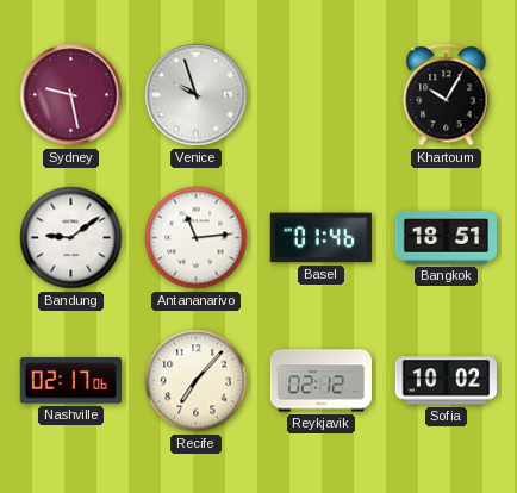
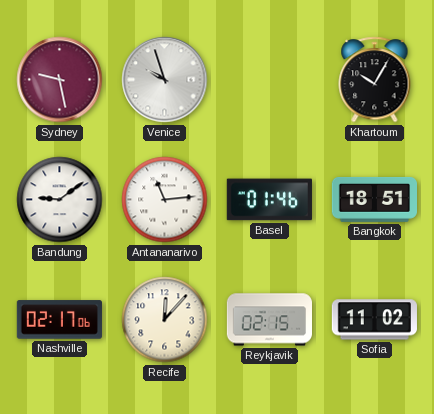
Recife: 7:07 -> 12:07 (165, 320)
Reykjavik: 02:12 -> 02:15 (269, 320)
Sofia: 10:02 -> 11:02 (374, 320)
